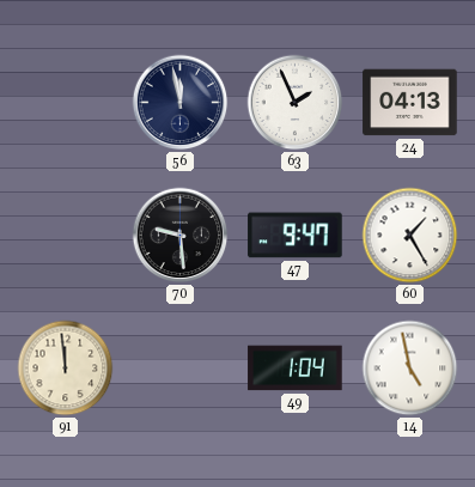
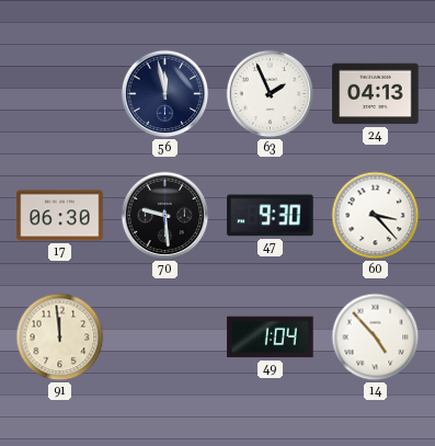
17: none -> 06:30 (60, 216)
47: 9:47 -> 9:30 (271, 216)
60: 1:25 -> 3:23 (376, 216)
14: 4:58 -> 4:53 (376, 338)
